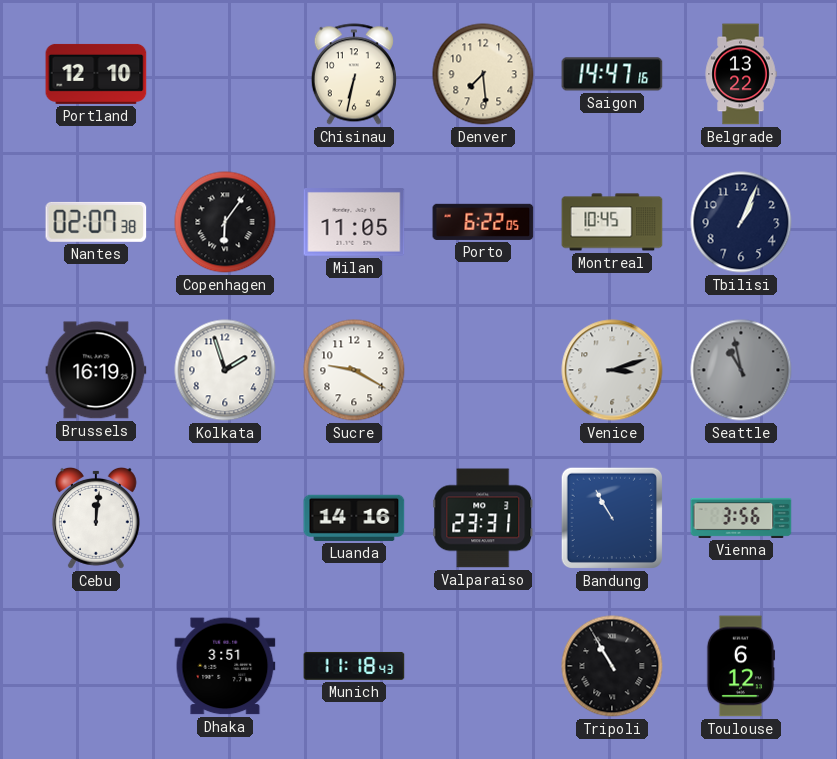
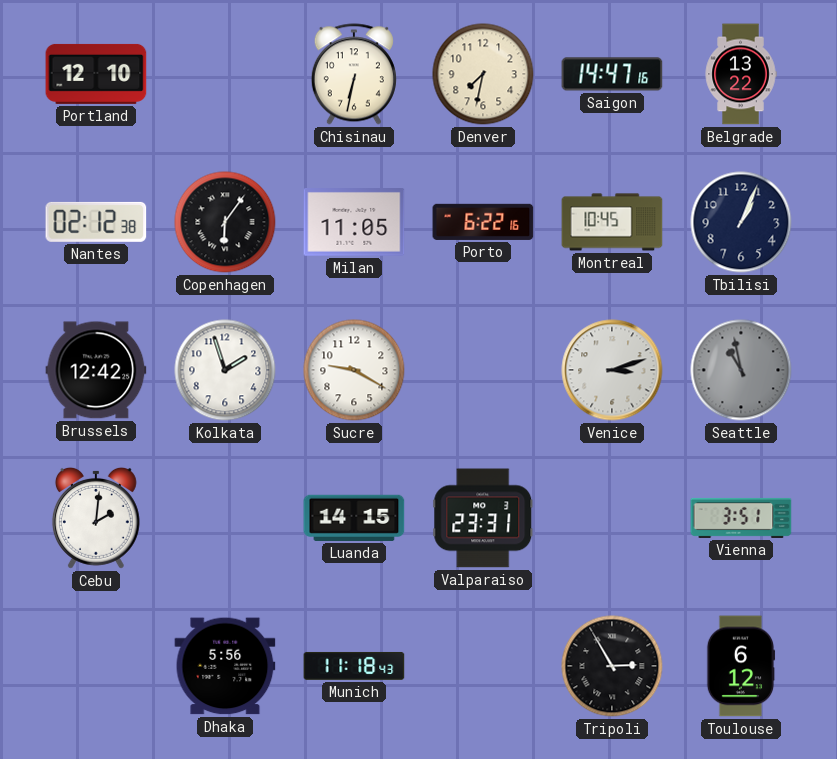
Denver: 7:29 -> 7:32 (483, 74)
Nantes: 02:07 -> 02:12 (96, 222)
Porto: 6:22:05 -> 6:22:16 (483, 222)
Brussels: 16:19 -> 12:42 (96, 370)
Cebu: 12:01 -> 2:01 (96, 518)
Luanda: 14:16 -> 14:15 (354, 518)
Bandung: 10:55 -> none (612, 518)
Vienna: 3:56 -> 3:51 (741, 518)
Dhaka: 3:51 -> 5:56 (225, 666)
Tripoli: 10:55 -> 2:55 (612, 666)
